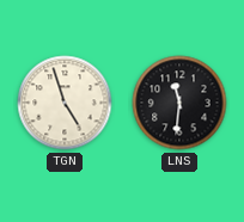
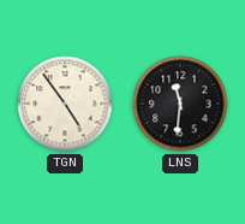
TGN: 4:57 -> 4:54 (65, 104)
